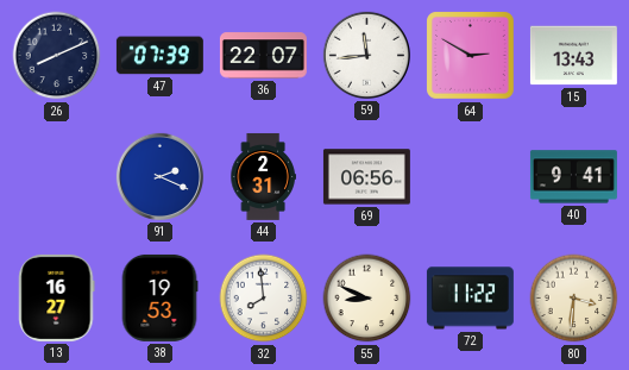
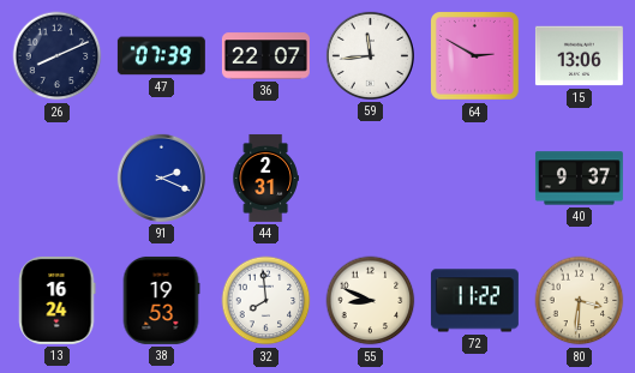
15: 13:43 -> 13:06 (579, 56)
69: 06:56 -> none (366, 177)
40: 9:41 -> 9:37 (579, 179)
13: 16:27 -> 16:24 (58, 300)
